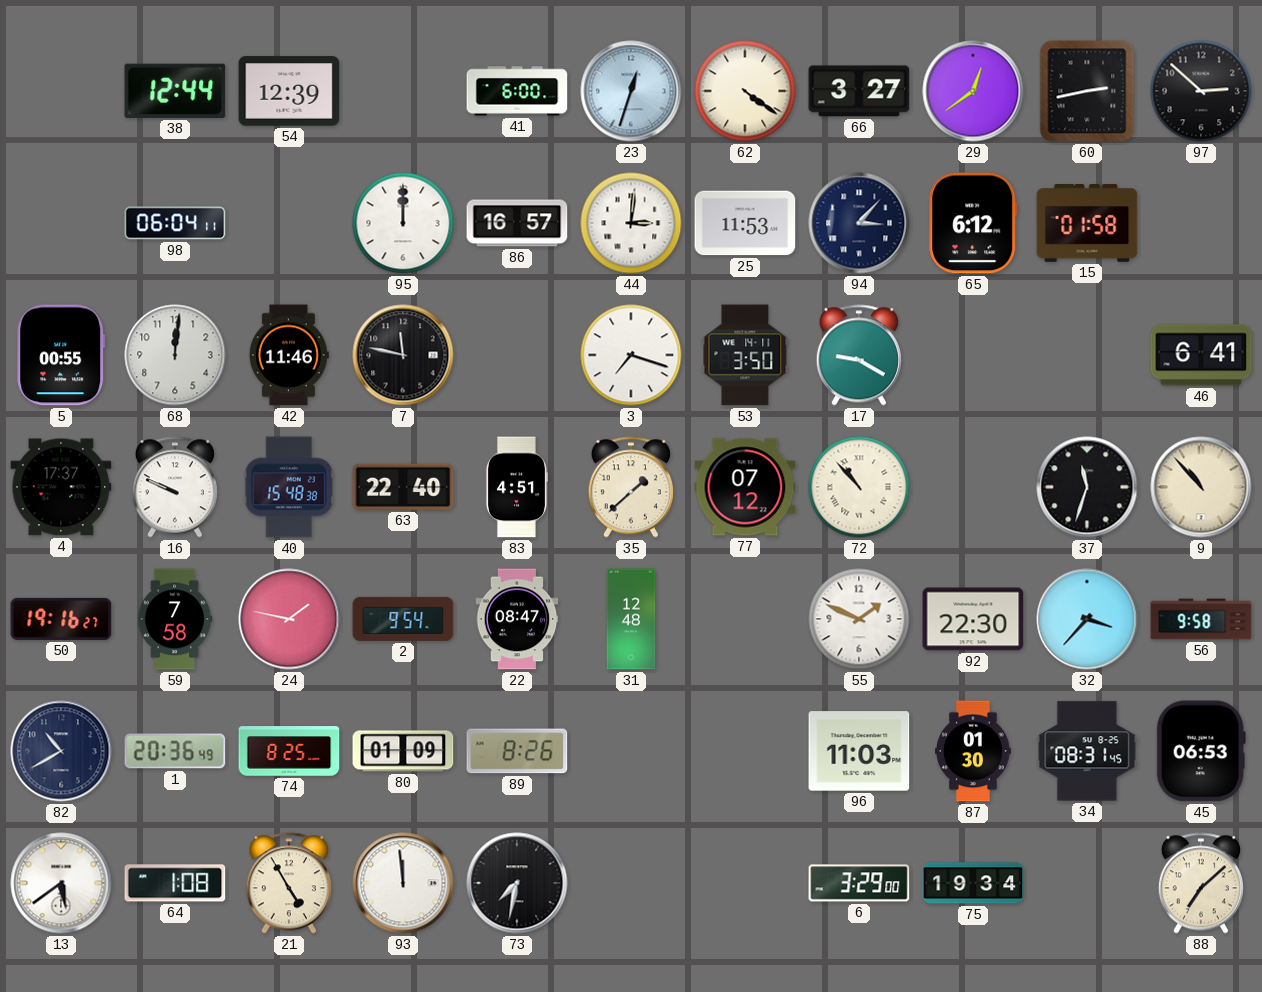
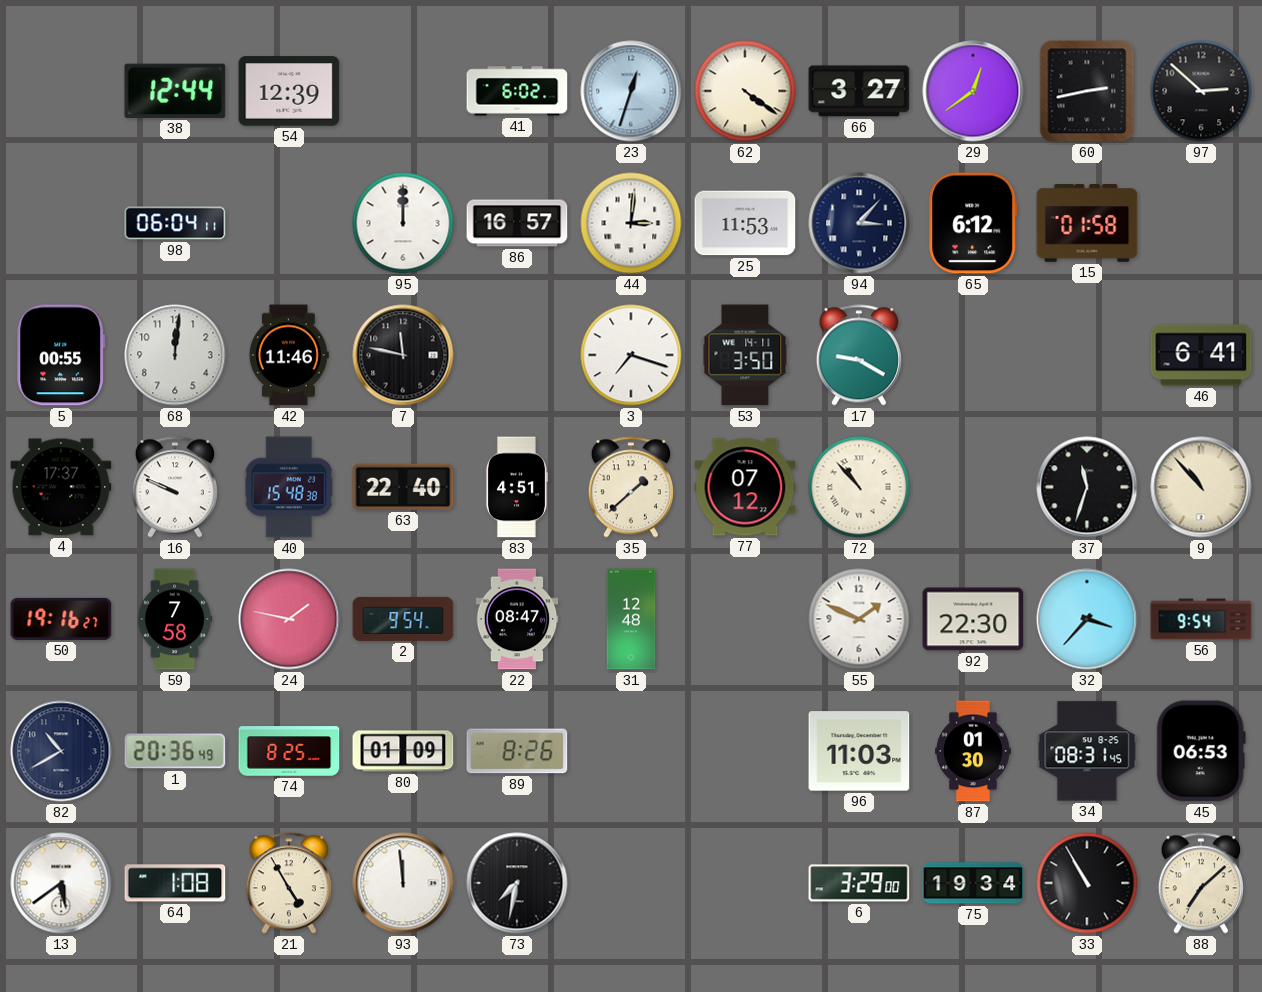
41: 6:00 -> 6:02 (517, 91)
56: 9:58 -> 9:54 (1201, 619)
33: none -> 10:55 (1087, 883)
